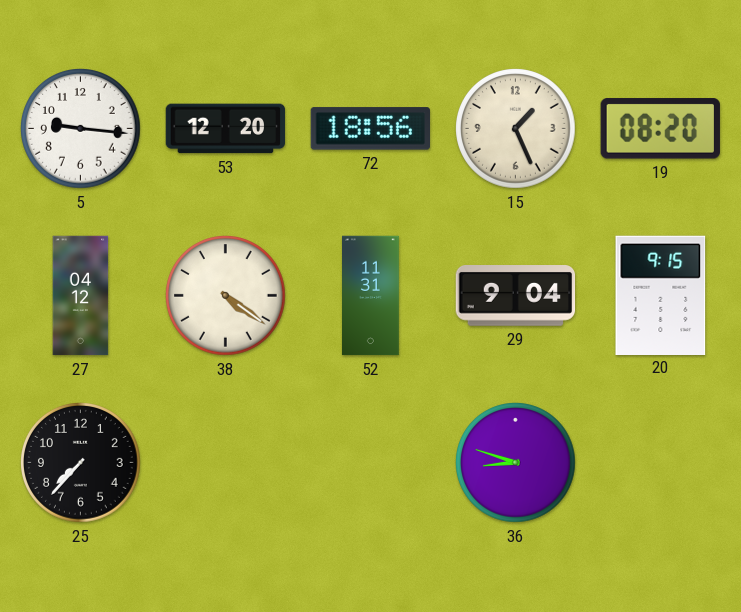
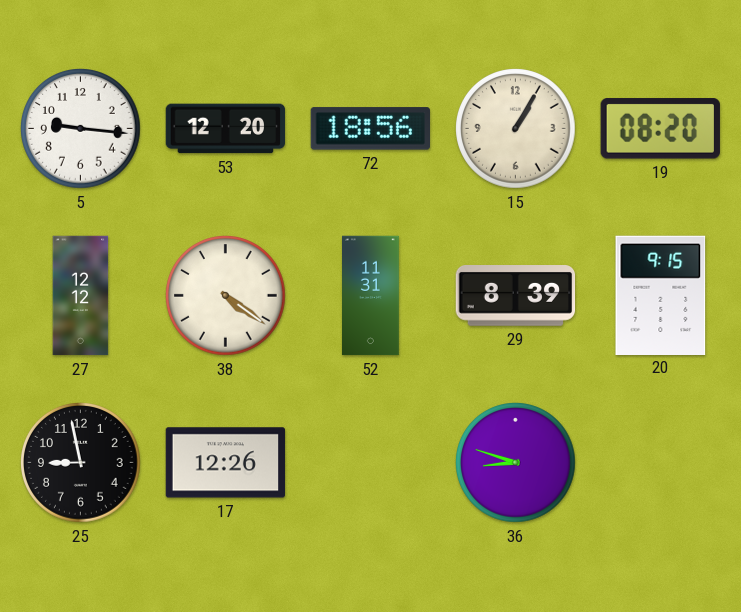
15: 1:26 -> 1:05 (516, 129)
27: 04:12 -> 12:12 (81, 296)
29: 9:04 -> 8:39 (516, 296)
25: 7:37 -> 8:58 (81, 463)
17: none -> 12:26 (226, 463)
